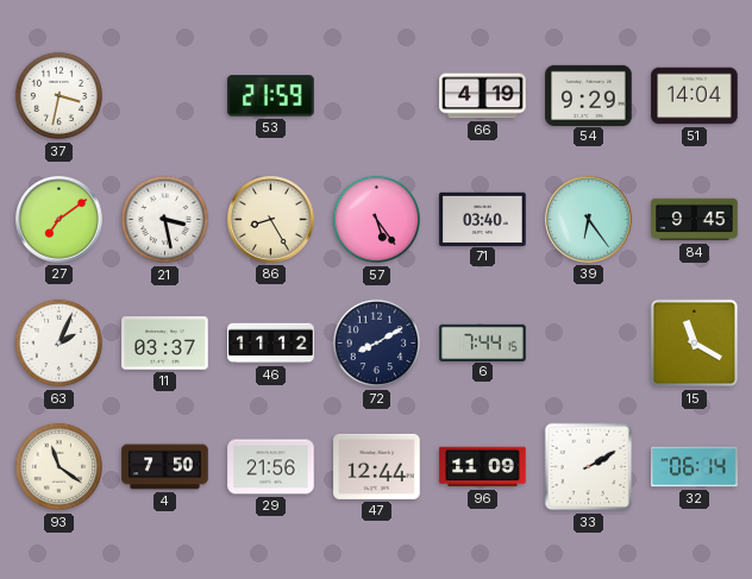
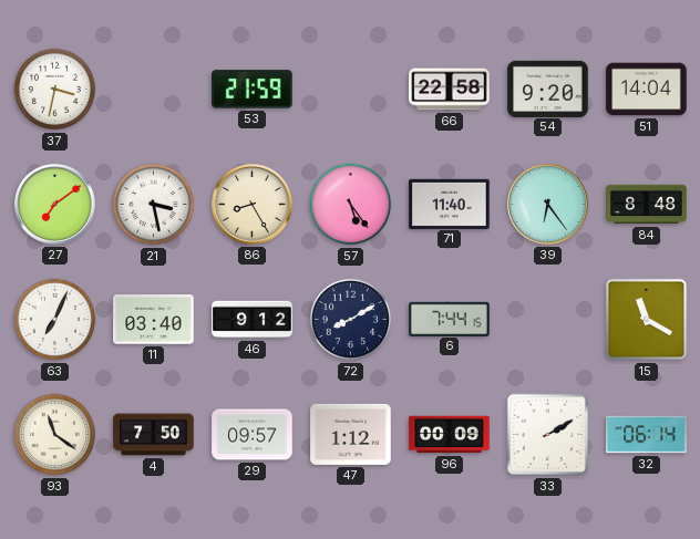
66: 4:19 -> 22:58 (450, 90)
54: 9:29 -> 9:20 (548, 89)
71: 03:40 -> 11:40 (450, 204)
84: 9:45 -> 8:48 (647, 205)
63: 2:04 -> 7:04 (55, 320)
11: 03:37 -> 03:40 (154, 320)
46: 11:12 -> 9:12 (253, 320)
29: 21:56 -> 09:57 (253, 435)
47: 12:44 -> 1:12 (351, 434)
96: 11:09 -> 00:09 (450, 435)
